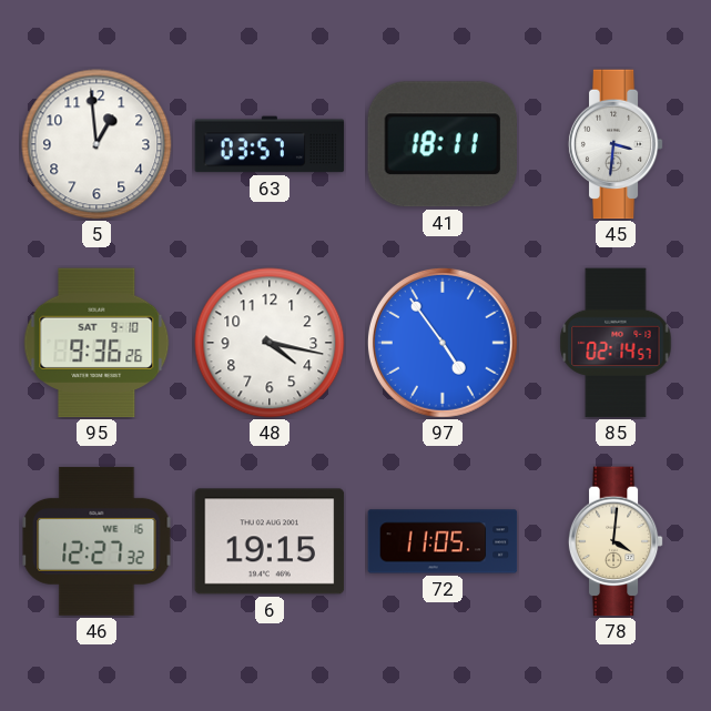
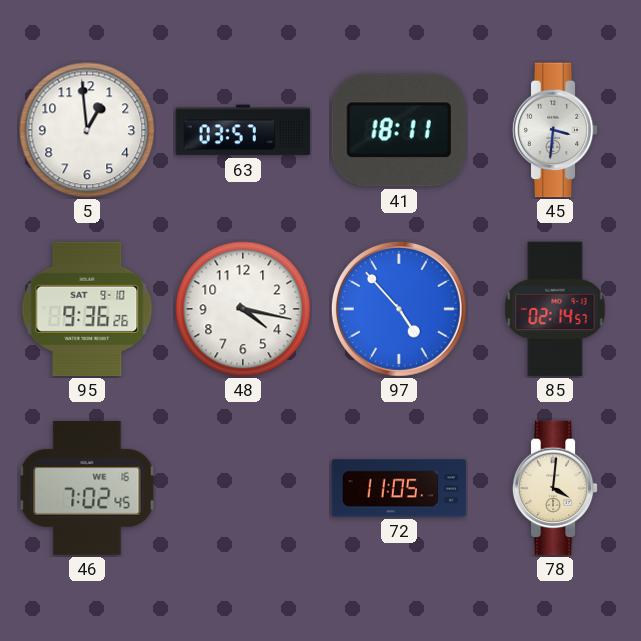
97: 4:54 -> 4:53 (399, 309)
46: 12:27 -> 7:02 (87, 488)
6: 19:15 -> none (270, 541)
